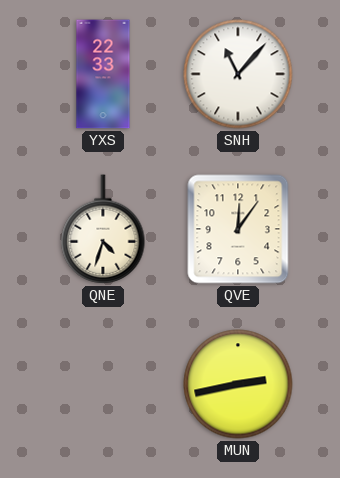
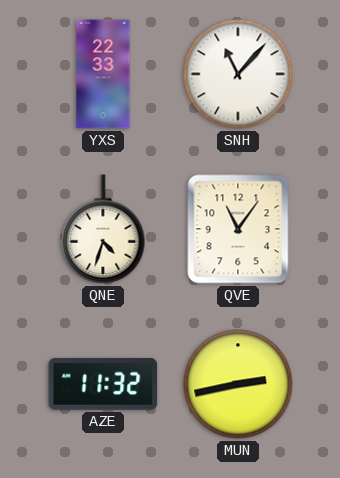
QVE: 12:06 -> 11:06 (238, 229)
AZE: none -> 11:32 (103, 384)
